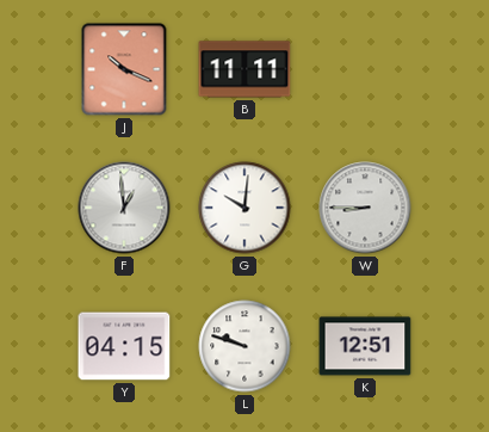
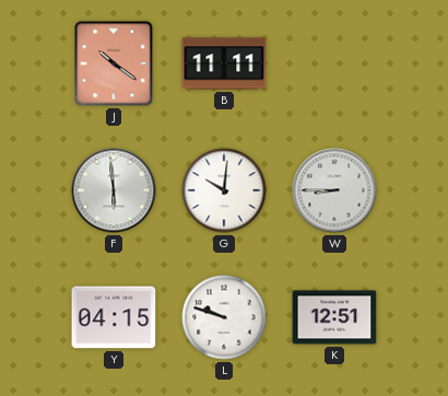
J: 10:19 -> 10:21 (114, 63)
F: 12:59 -> 5:59 (114, 190)
